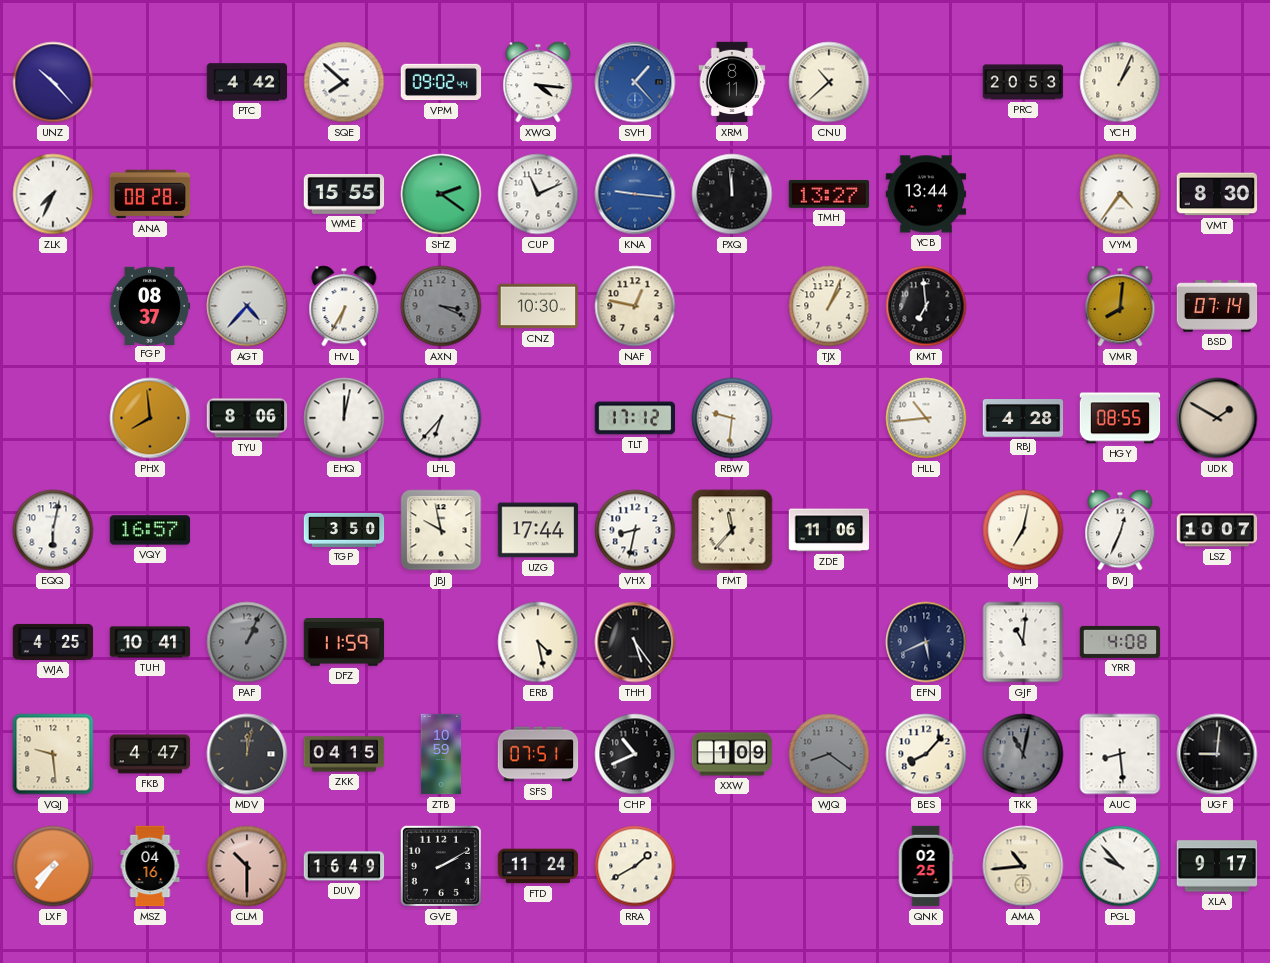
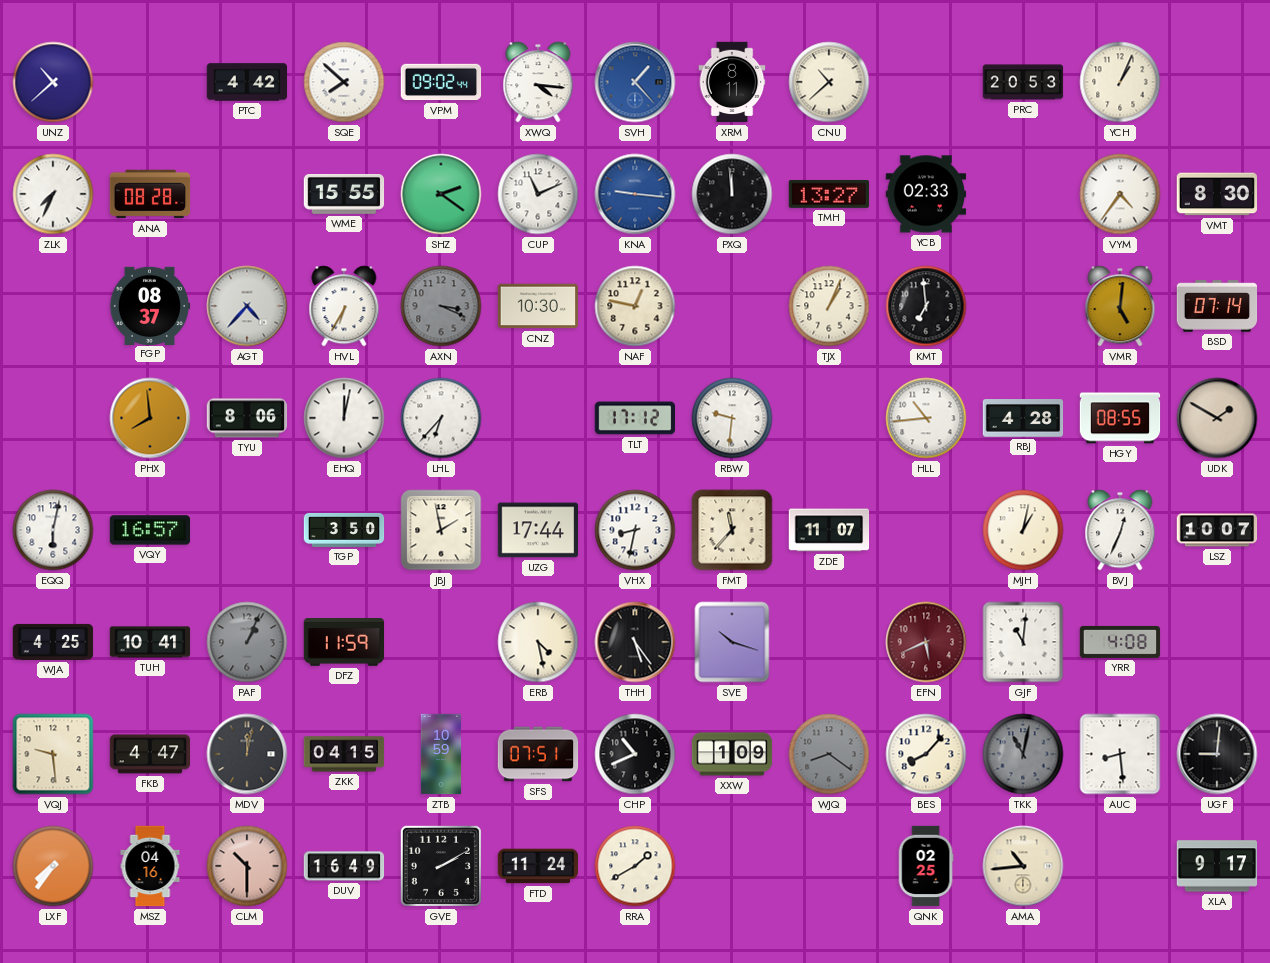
UNZ: 10:23 -> 10:38 (53, 82)
YCB: 13:44 -> 02:33 (926, 194)
VMR: 8:01 -> 5:01 (1120, 306)
JBJ: 9:58 -> 1:58 (441, 530)
ZDE: 11:06 -> 11:07 (829, 530)
MJH: 7:02 -> 1:02 (1023, 530)
SVE: none -> 10:18 (732, 642)
EFN dial: navy -> burgundy (926, 642)
PGL: 9:53 -> none (1120, 866)
